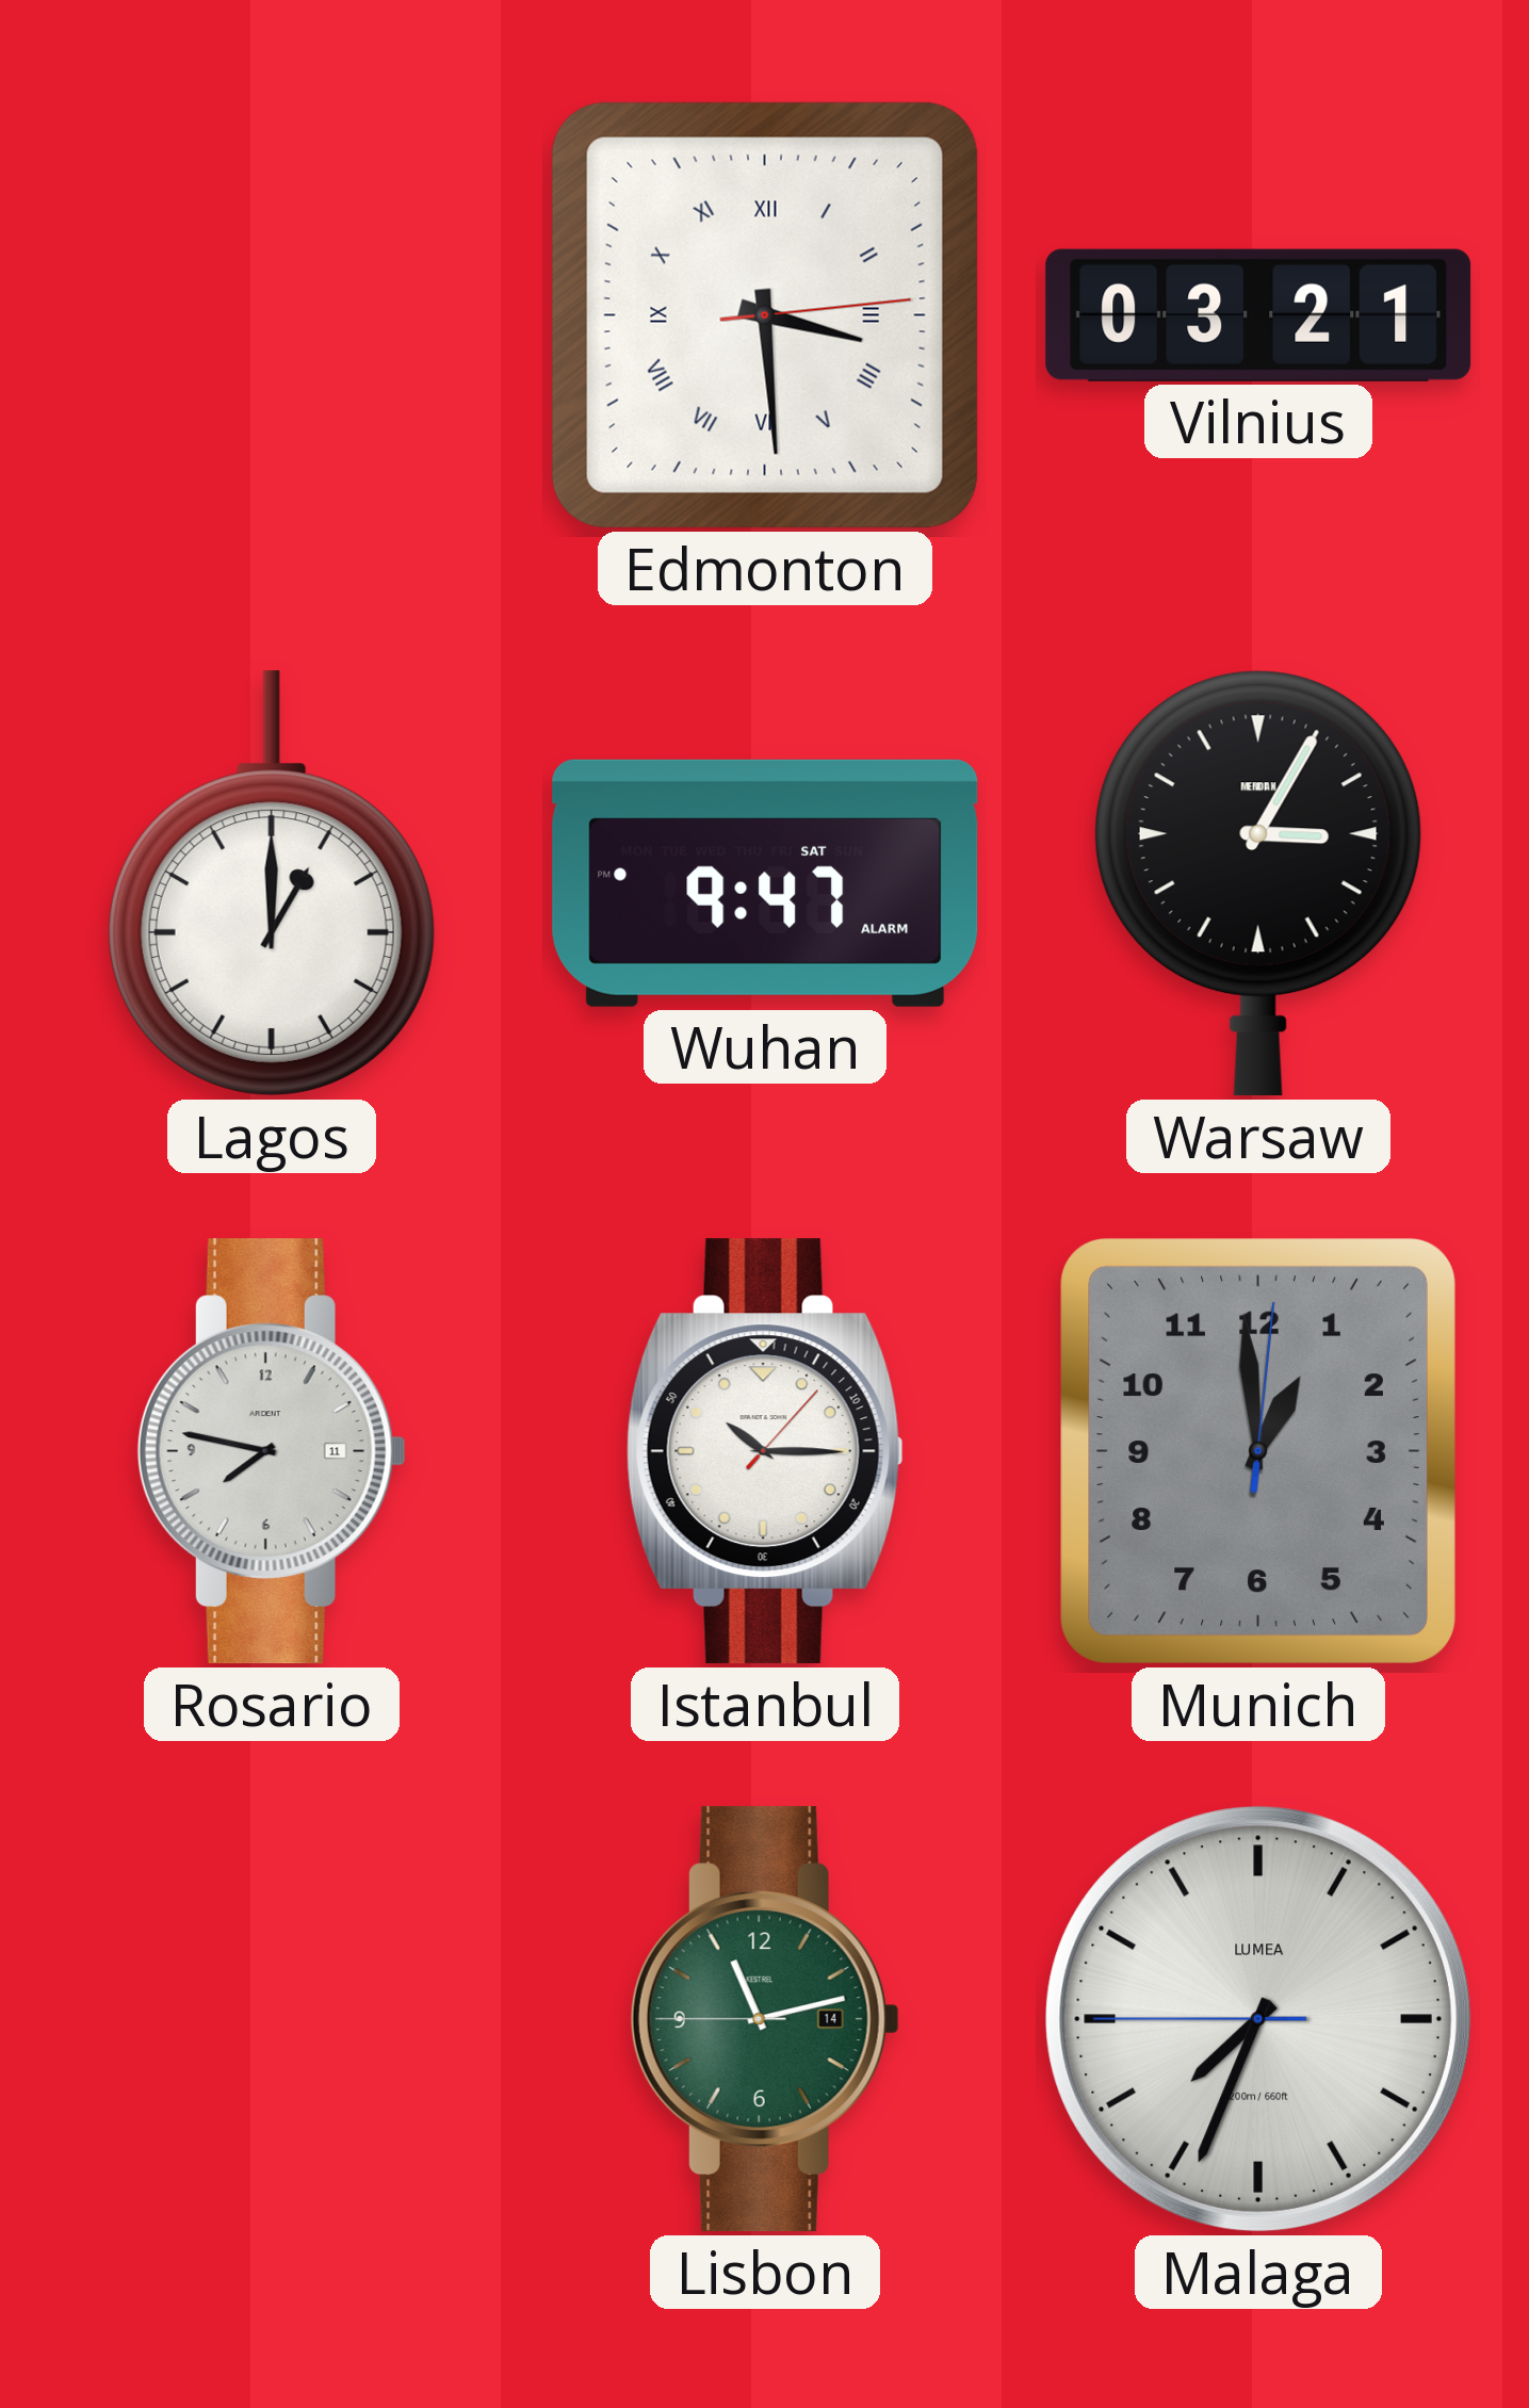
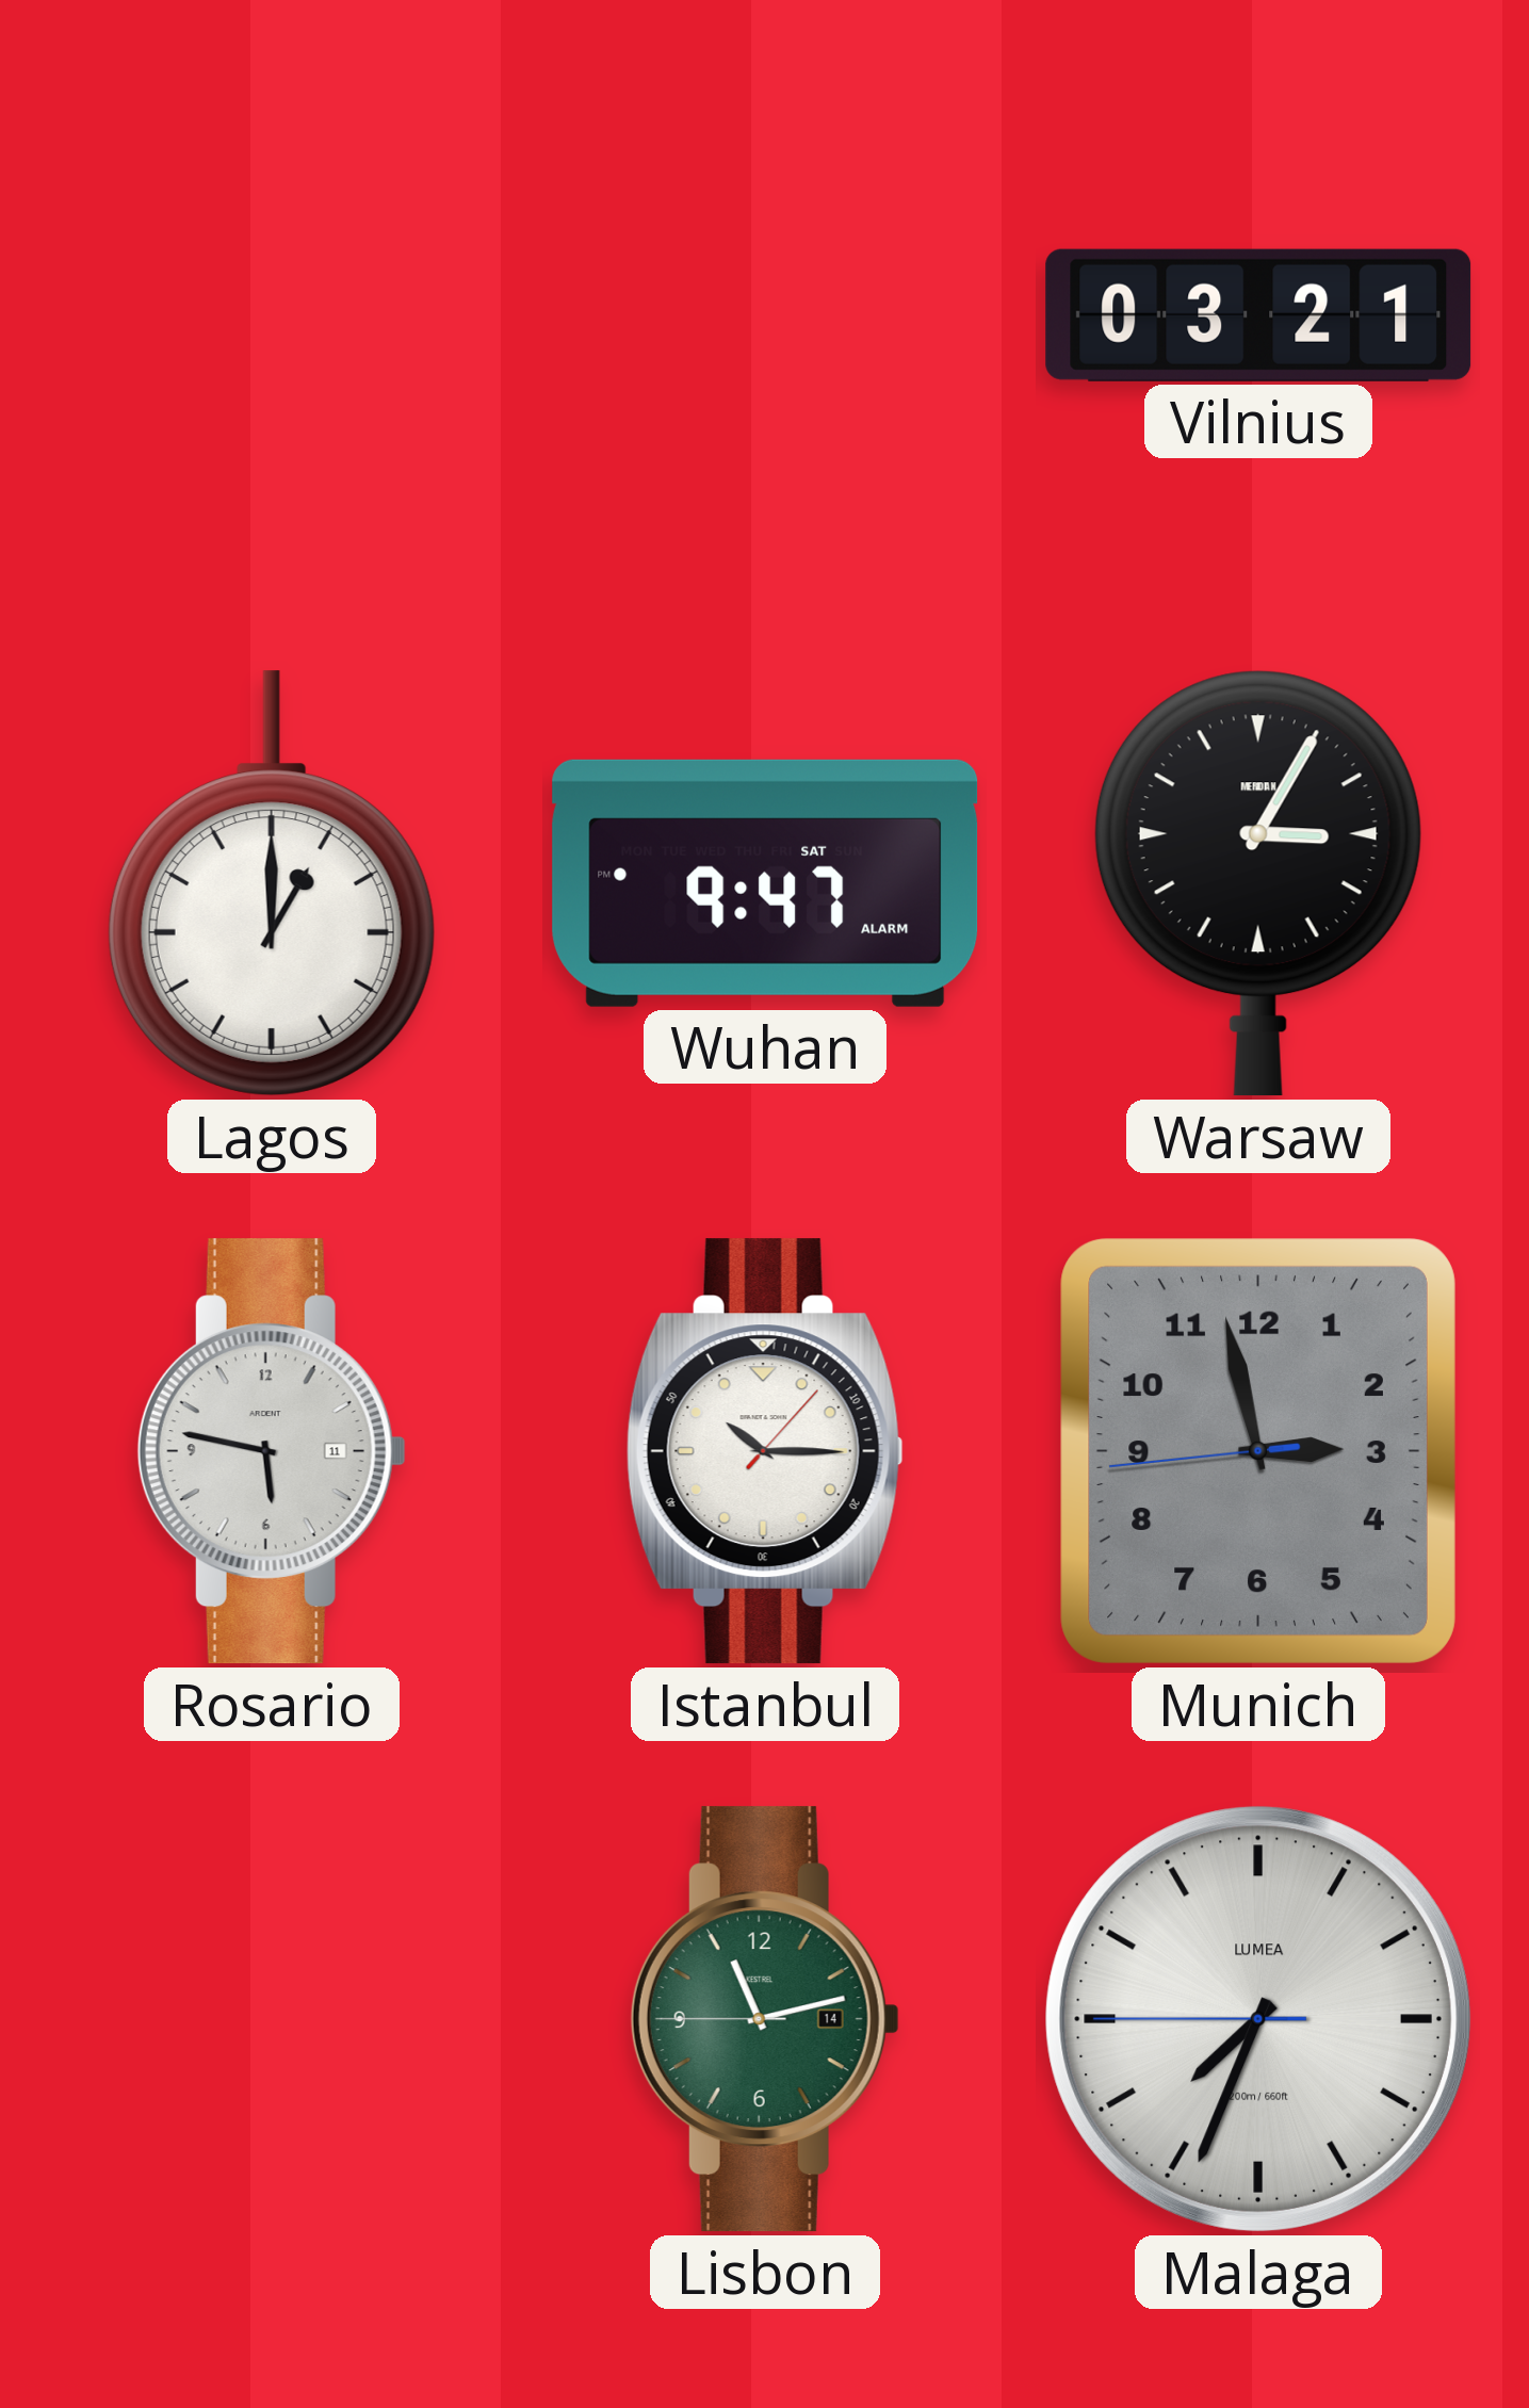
Edmonton: 3:29 -> none (765, 315)
Rosario: 7:47 -> 5:47 (272, 1451)
Munich: 12:59 -> 2:57 (1258, 1451)
